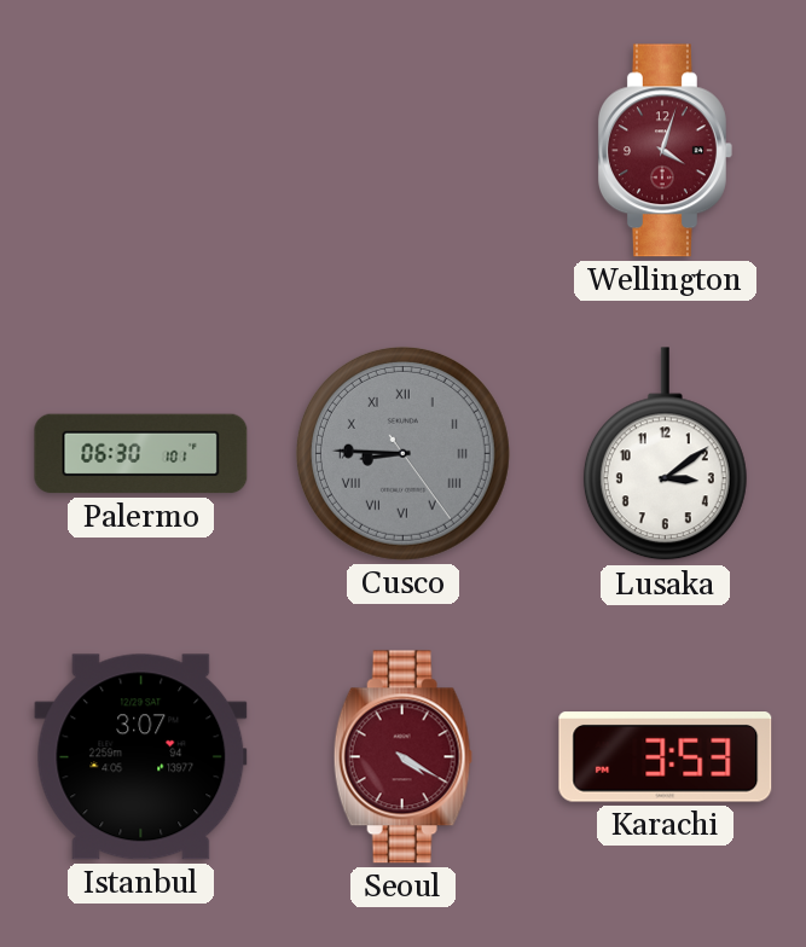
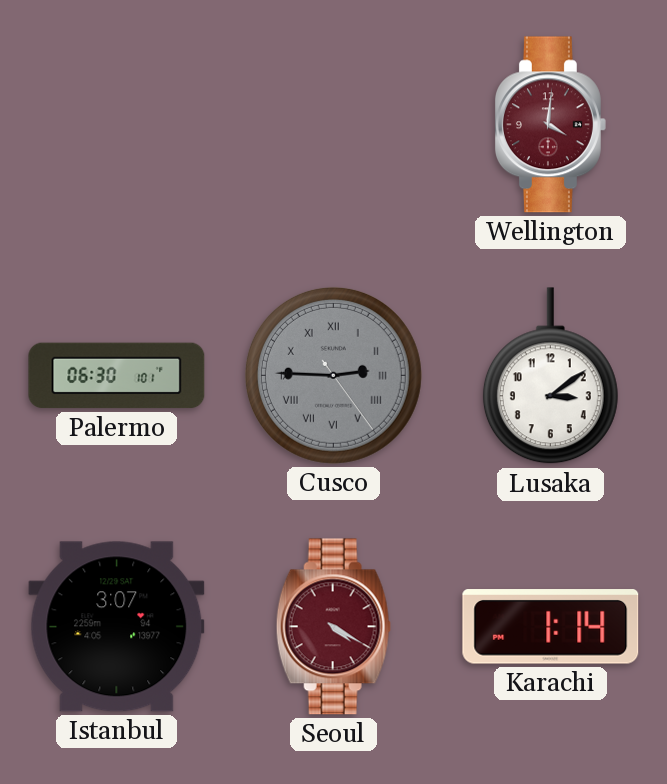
Wellington: 4:03 -> 4:01 (550, 125)
Cusco: 8:45 -> 2:45 (333, 375)
Karachi: 3:53 -> 1:14 (551, 627)
